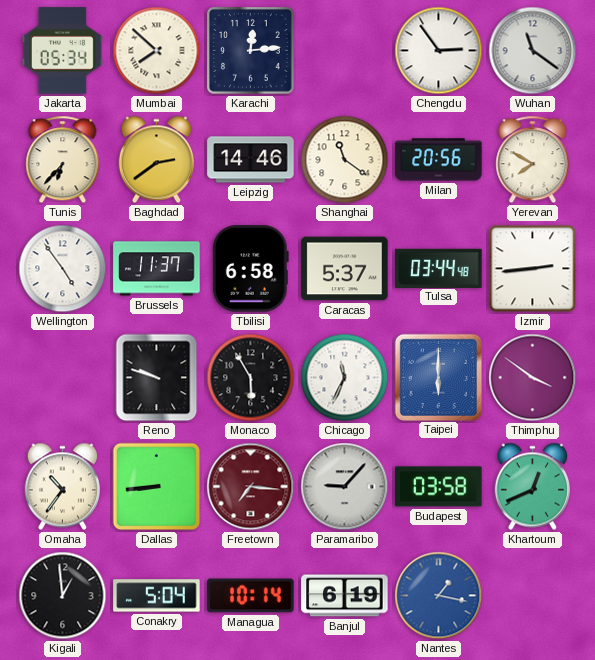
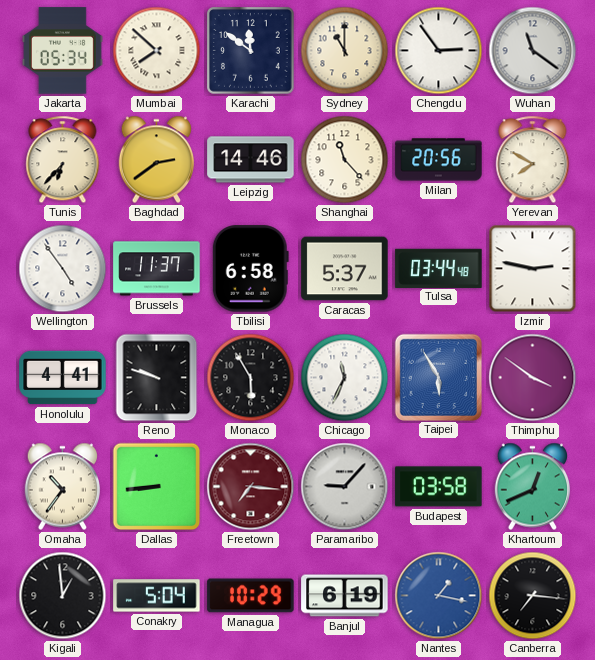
Karachi: 12:14 -> 11:51 (251, 51)
Sydney: none -> 11:00 (345, 51)
Shanghai: 11:21 -> 11:23 (345, 160)
Izmir: 2:44 -> 2:47 (533, 269)
Honolulu: none -> 4:41 (63, 378)
Taipei: 6:00 -> 5:55 (438, 377)
Managua: 10:14 -> 10:29 (251, 596)
Canberra: none -> 7:16 (533, 596)
